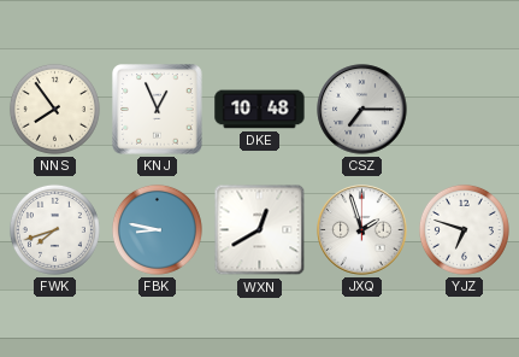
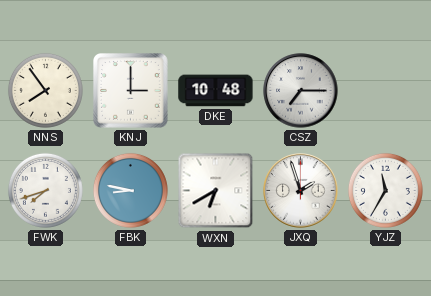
KNJ: 12:56 -> 3:00 (131, 91)
WXN: 12:40 -> 6:40 (216, 191)
YJZ: 6:48 -> 11:35 (385, 190)
